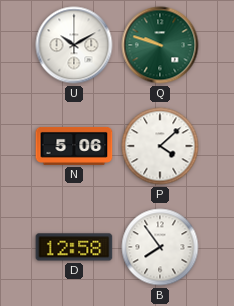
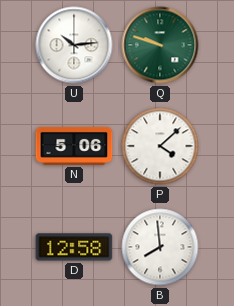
U: 10:10 -> 10:14 (74, 45)
B: 7:54 -> 7:59 (160, 247)
